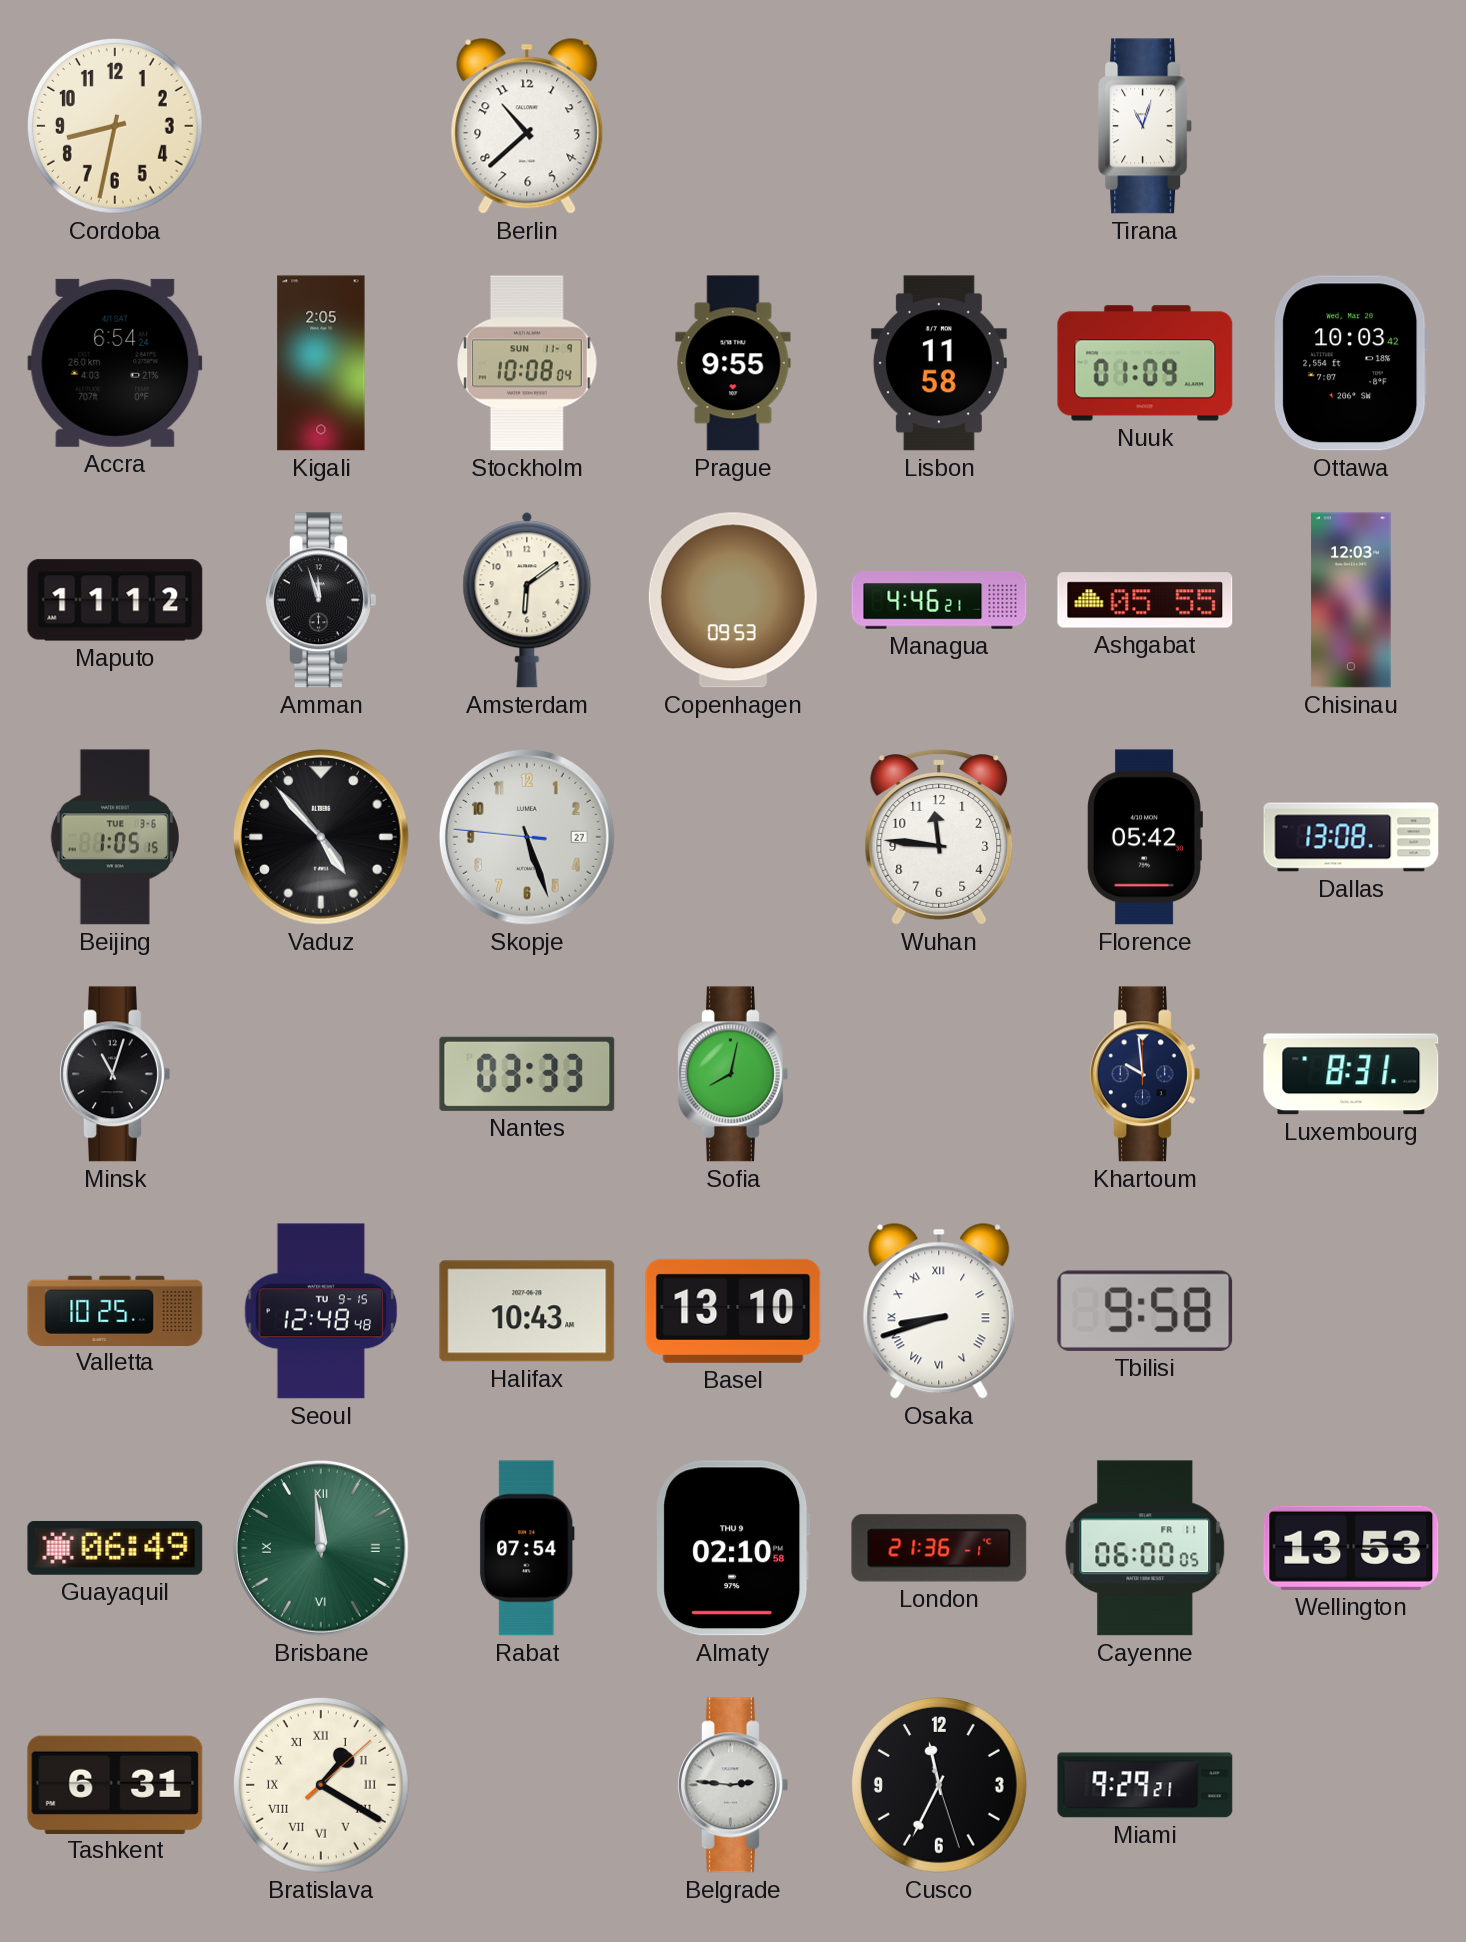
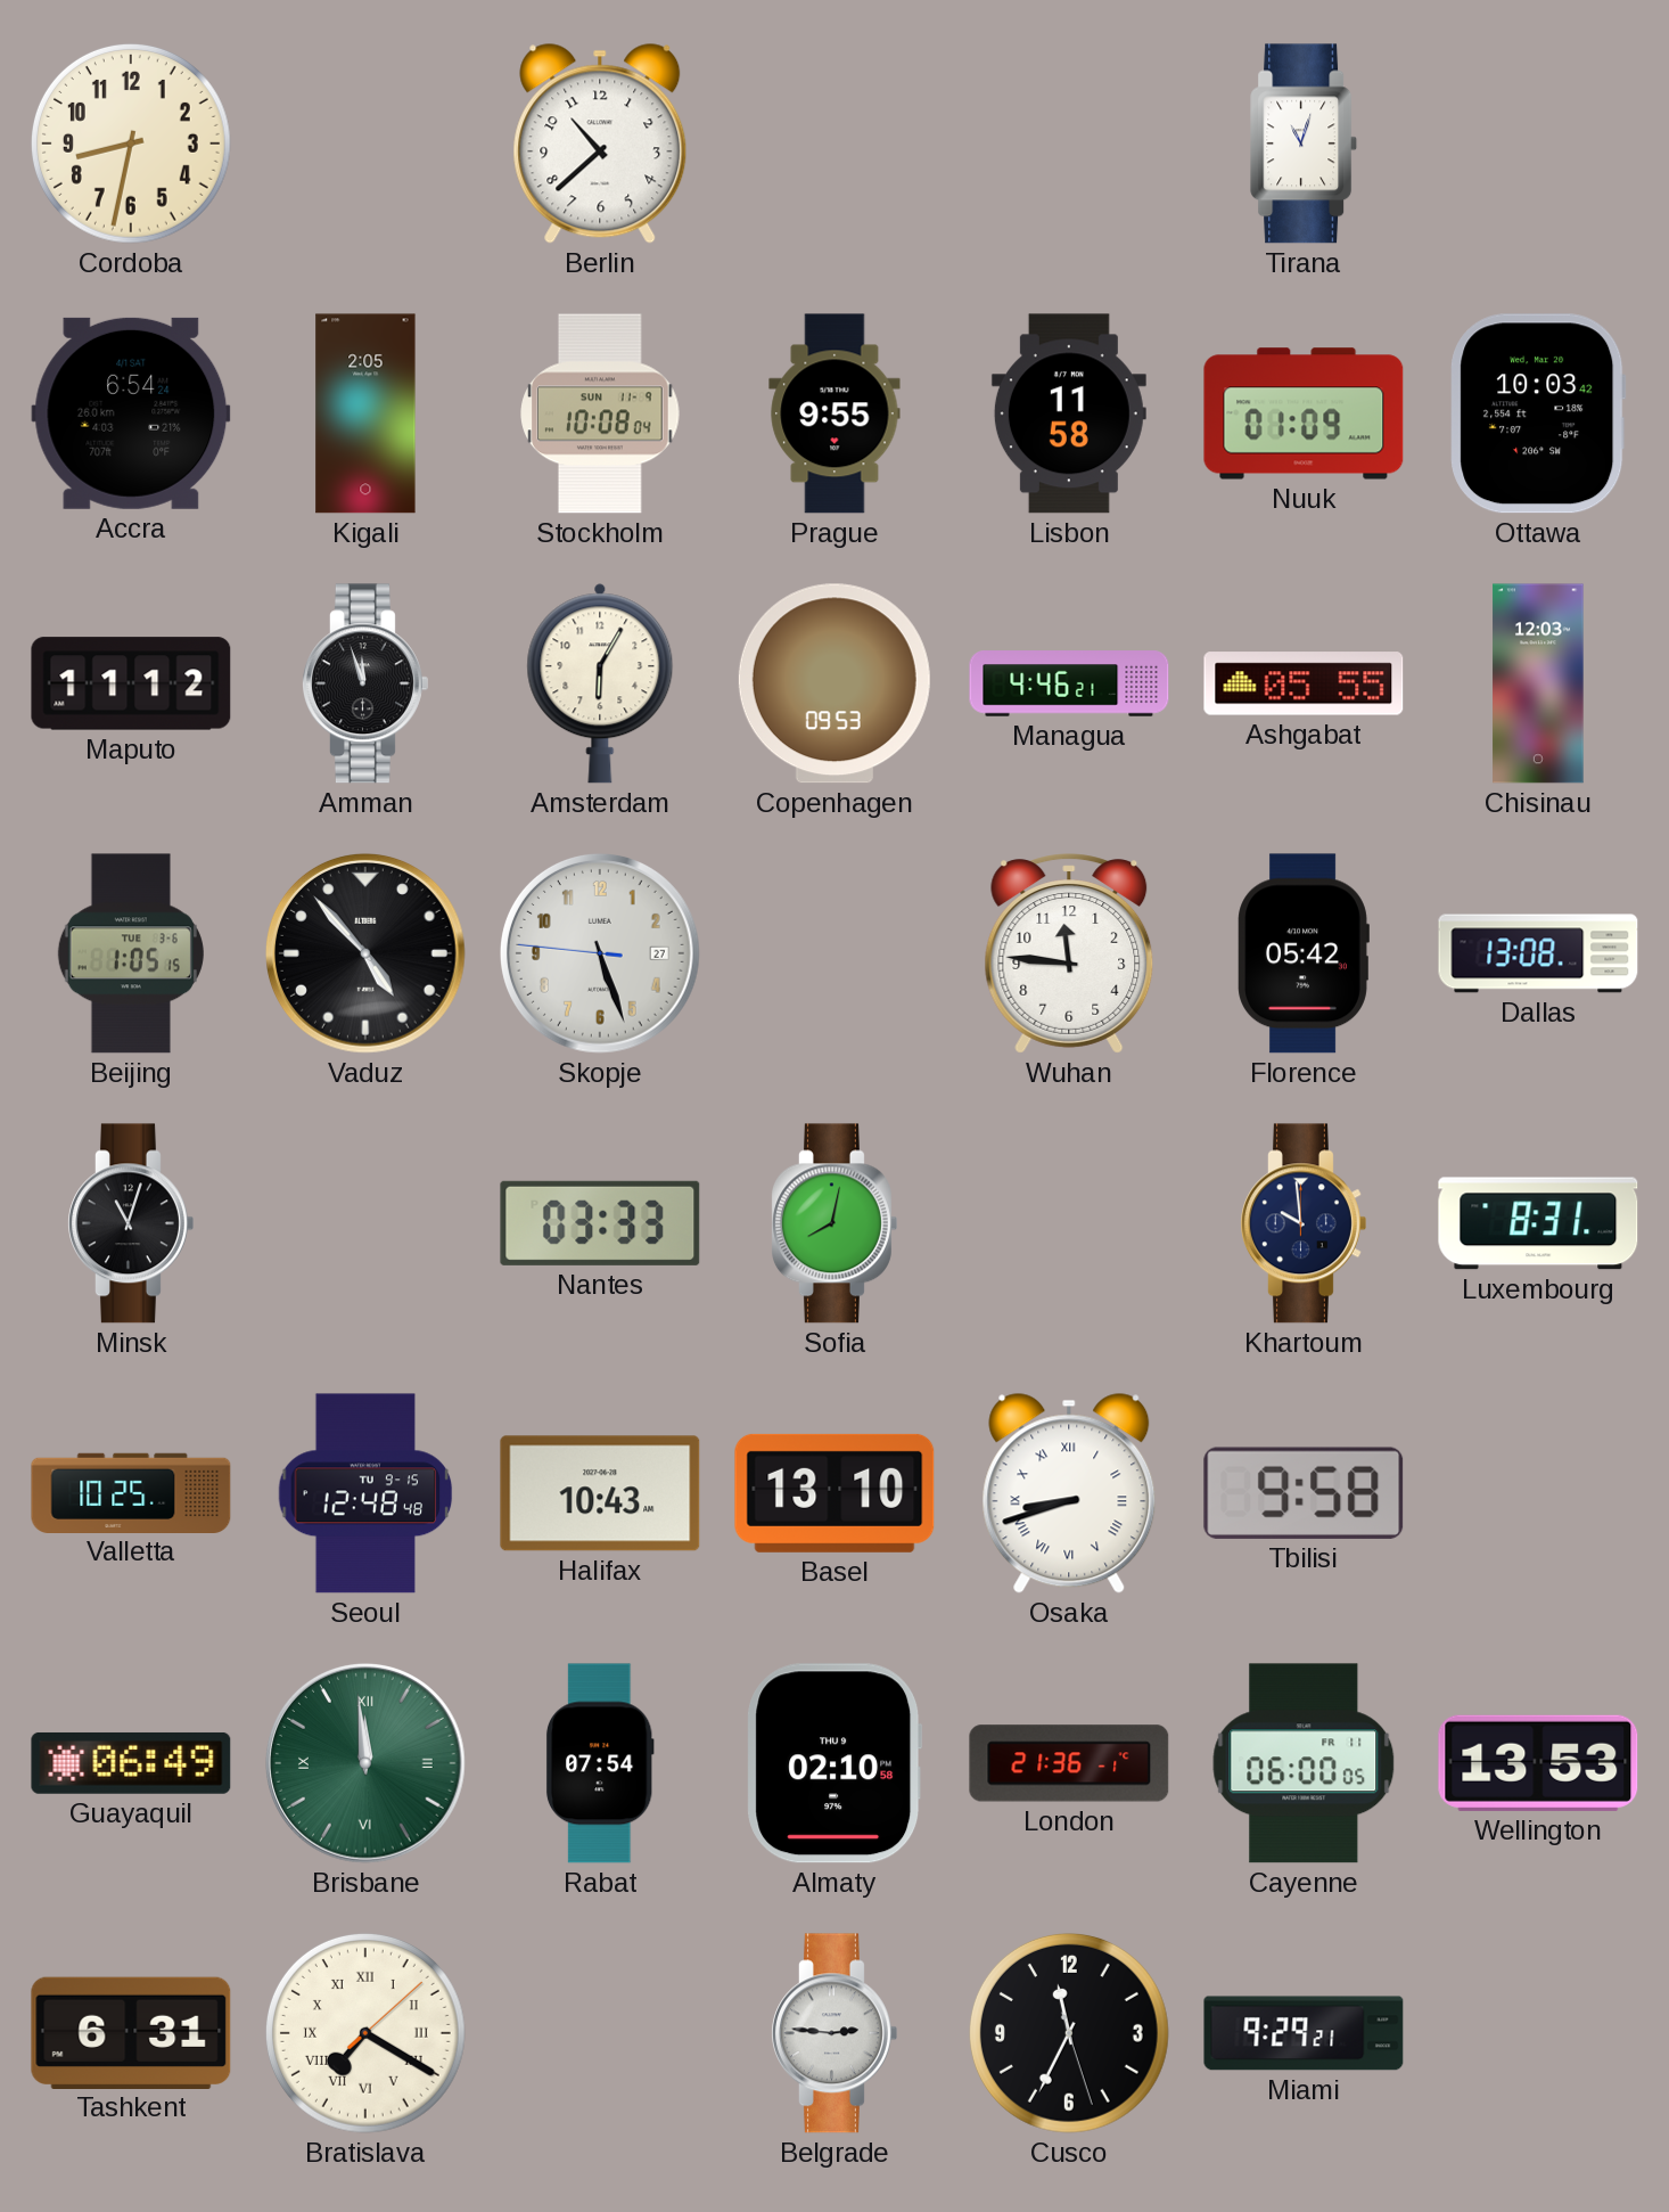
Amsterdam: 6:09 -> 6:05 (600, 683)
Bratislava: 1:20 -> 7:20 (365, 2033)
